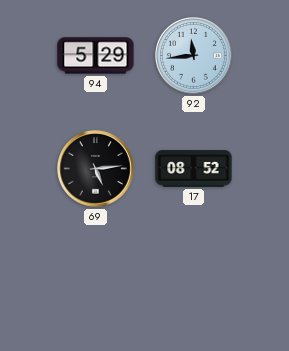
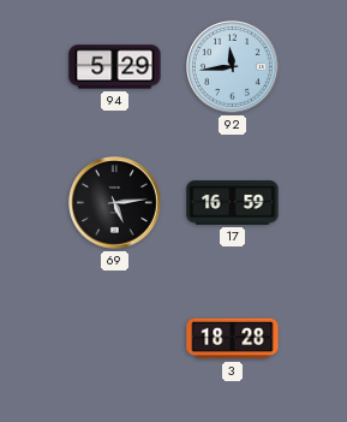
17: 08:52 -> 16:59 (233, 203)
3: none -> 18:28 (233, 339)
